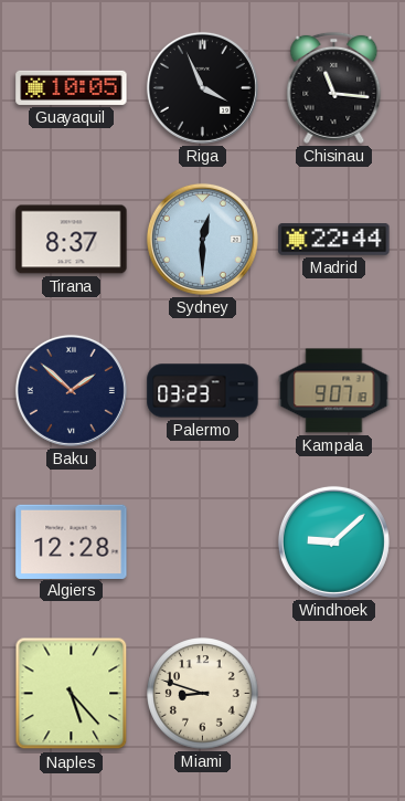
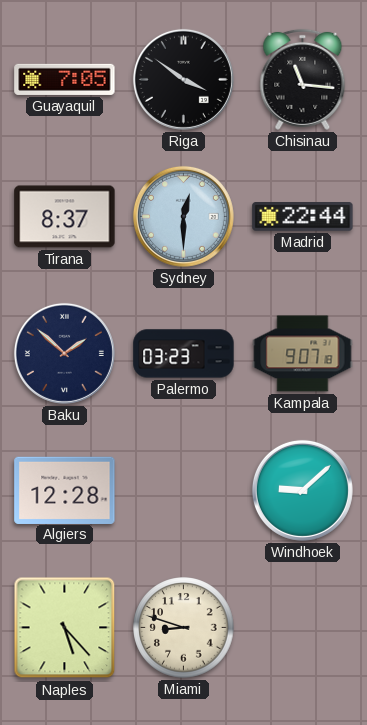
Guayaquil: 10:05 -> 7:05 (65, 79)
Riga: 3:56 -> 3:51 (183, 79)
